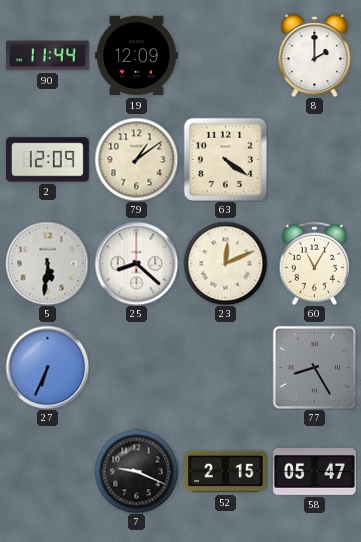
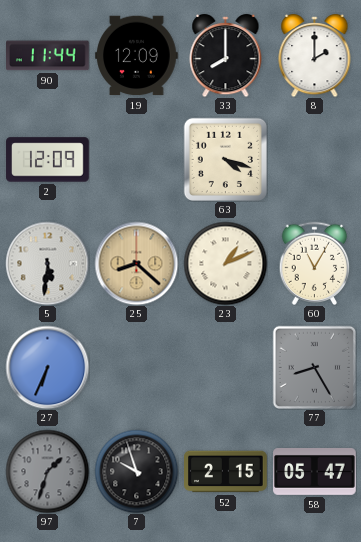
33: none -> 8:00 (226, 55)
79: 1:09 -> none (136, 159)
63: 4:21 -> 4:18 (225, 159)
25 dial: white -> champagne (136, 263)
23: 12:11 -> 1:11 (225, 263)
97: none -> 1:33 (47, 471)
7: 9:19 -> 9:57 (136, 471)
